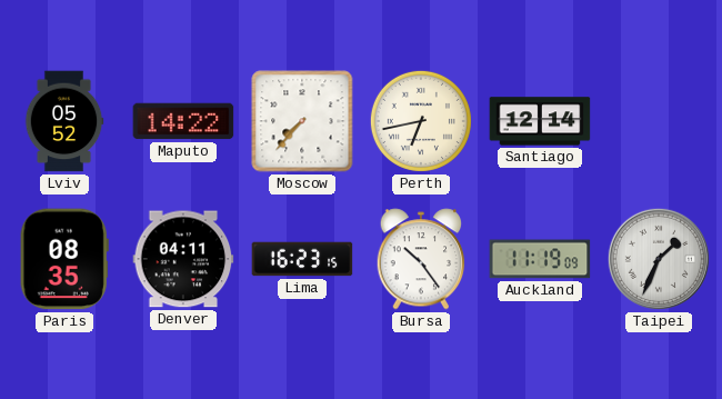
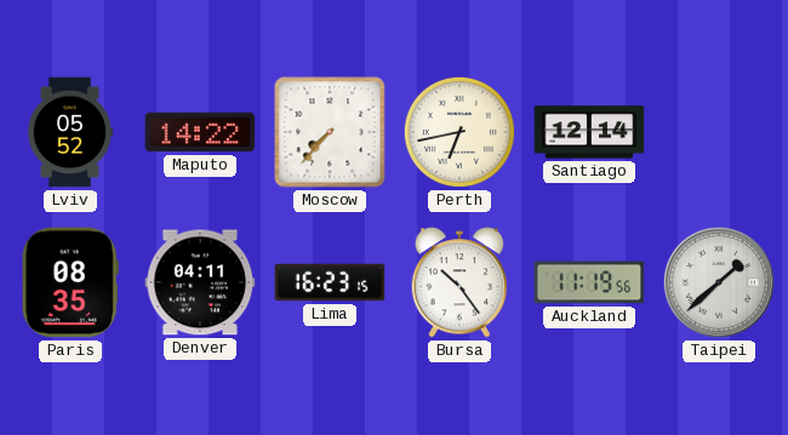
Auckland: 11:19:09 -> 11:19:56 (589, 282)
Taipei: 1:34 -> 1:38 (719, 282)
